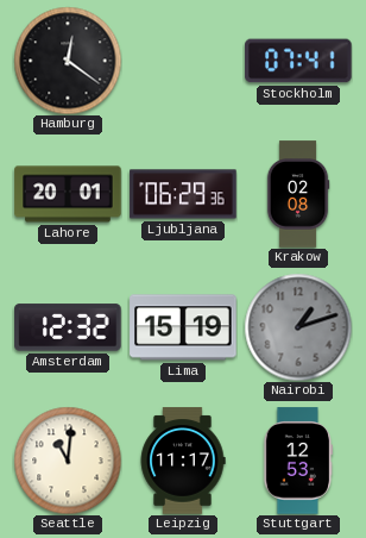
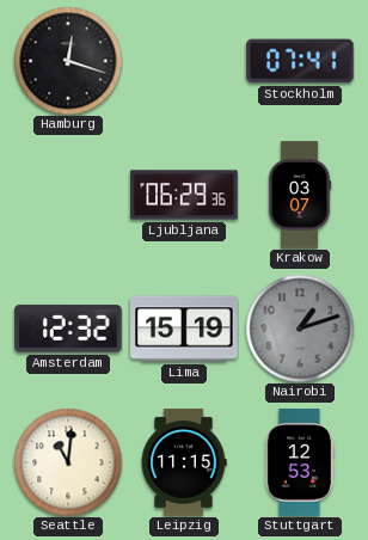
Hamburg: 12:21 -> 12:18 (68, 61)
Lahore: 20:01 -> none (68, 194)
Krakow: 02:08 -> 03:07 (300, 195)
Leipzig: 11:17 -> 11:15 (184, 462)
